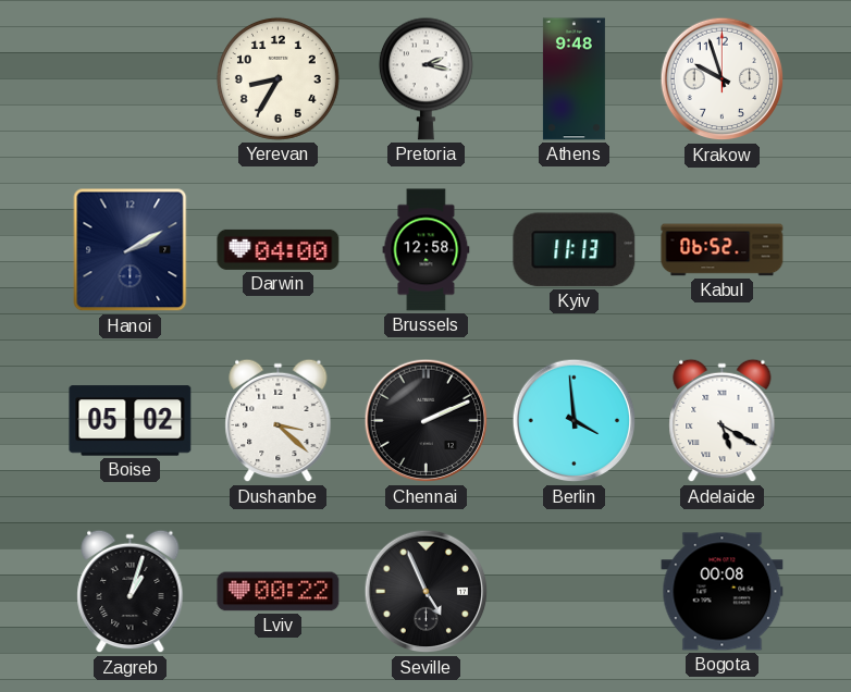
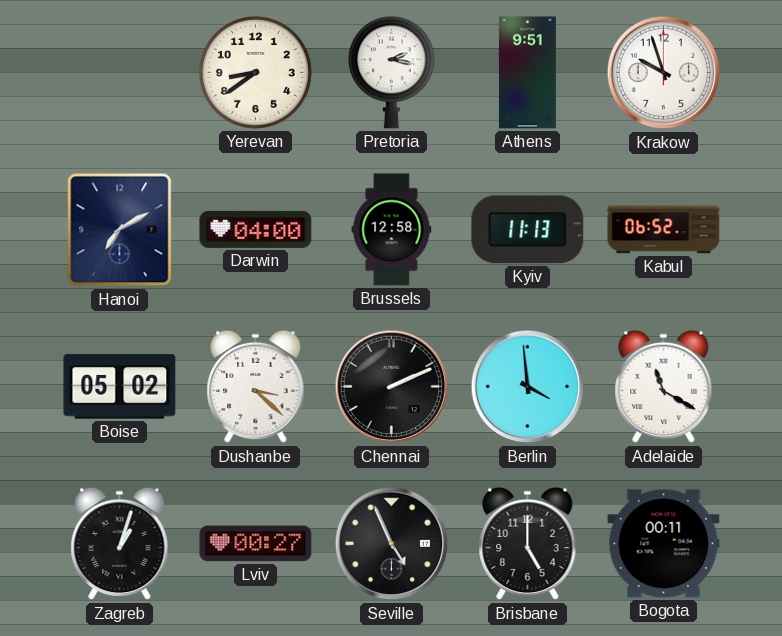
Yerevan: 8:35 -> 8:39 (255, 72)
Athens: 9:48 -> 9:51 (527, 73)
Hanoi: 2:10 -> 7:10 (120, 230)
Adelaide: 5:20 -> 11:20 (664, 387)
Lviv: 00:22 -> 00:27 (256, 544)
Brisbane: none -> 5:00 (528, 544)
Bogota: 00:08 -> 00:11 (664, 544)
